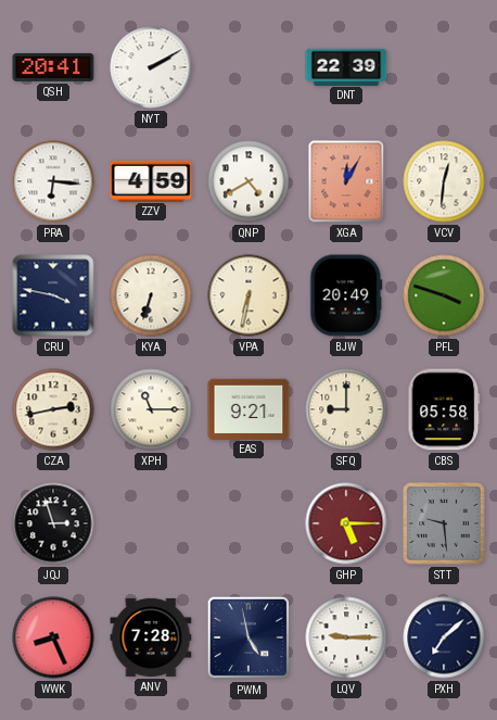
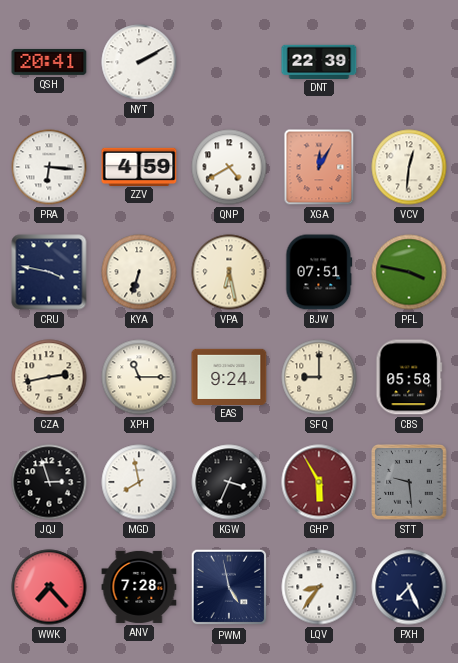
VPA: 6:32 -> 6:28 (229, 272)
BJW: 20:49 -> 07:51 (319, 272)
PFL: 3:48 -> 3:47 (409, 272)
EAS: 9:21 -> 9:24 (229, 376)
MGD: none -> 7:58 (139, 482)
KGW: none -> 3:34 (229, 482)
GHP: 5:15 -> 5:55 (319, 482)
WWK: 8:26 -> 7:23 (49, 587)
LQV: 9:15 -> 8:36 (319, 587)
PXH: 7:08 -> 7:26 (409, 587)
